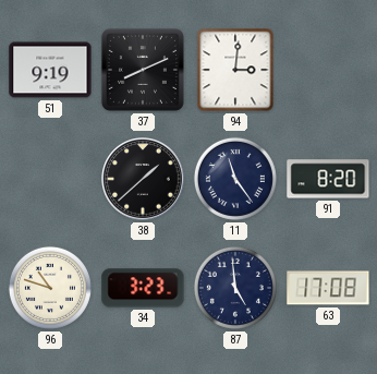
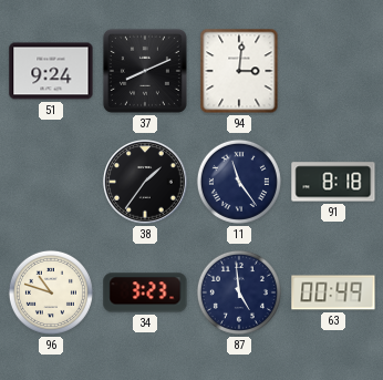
51: 9:19 -> 9:24 (51, 71)
38: 1:38 -> 1:36 (145, 182)
91: 8:20 -> 8:18 (333, 182)
63: 17:08 -> 00:49 (333, 292)
